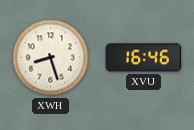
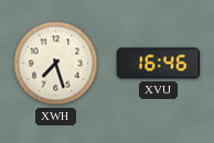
XWH: 8:27 -> 7:27 (56, 64)
